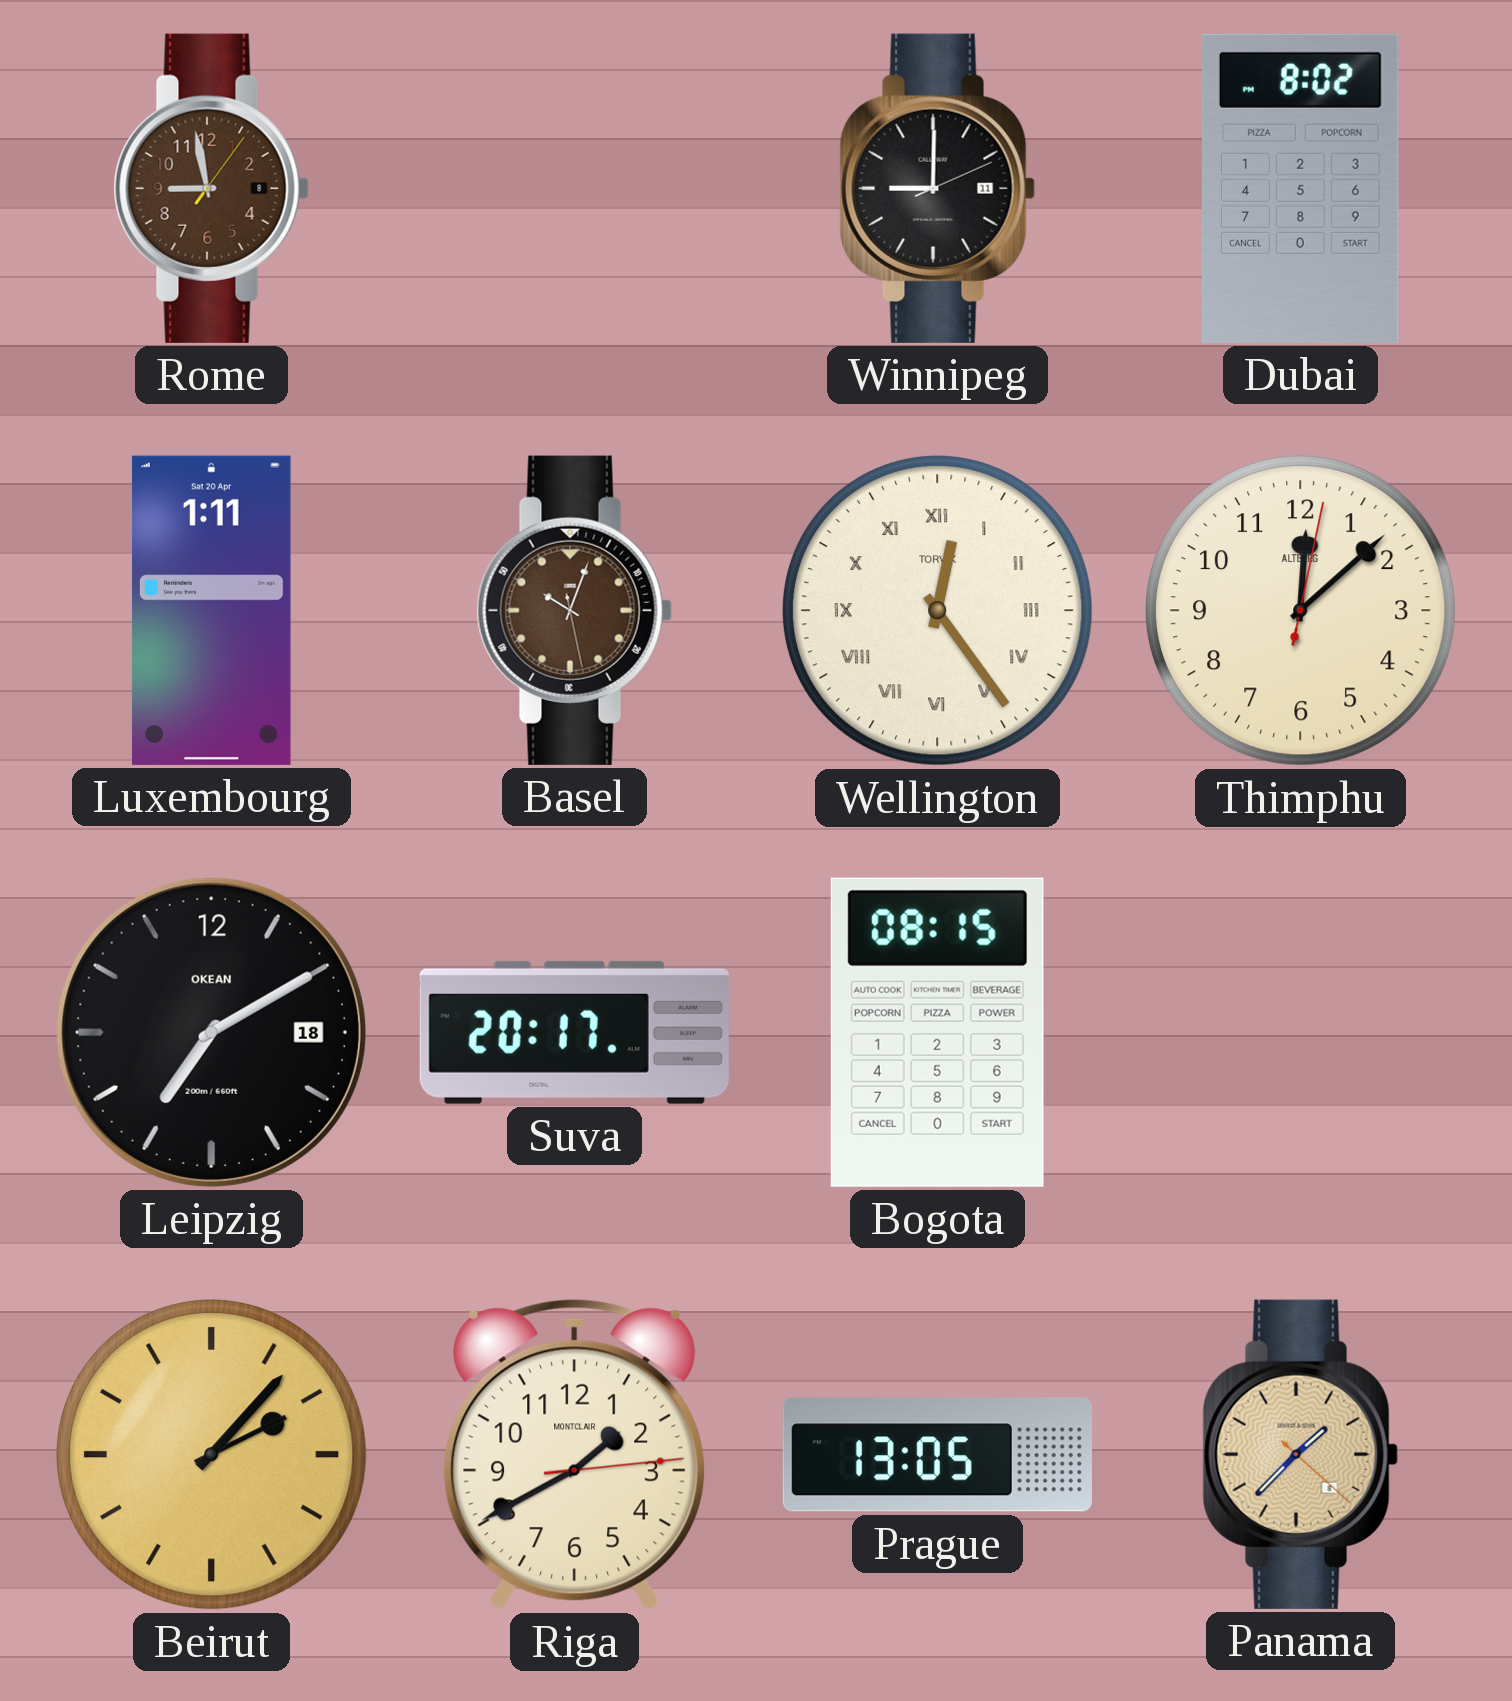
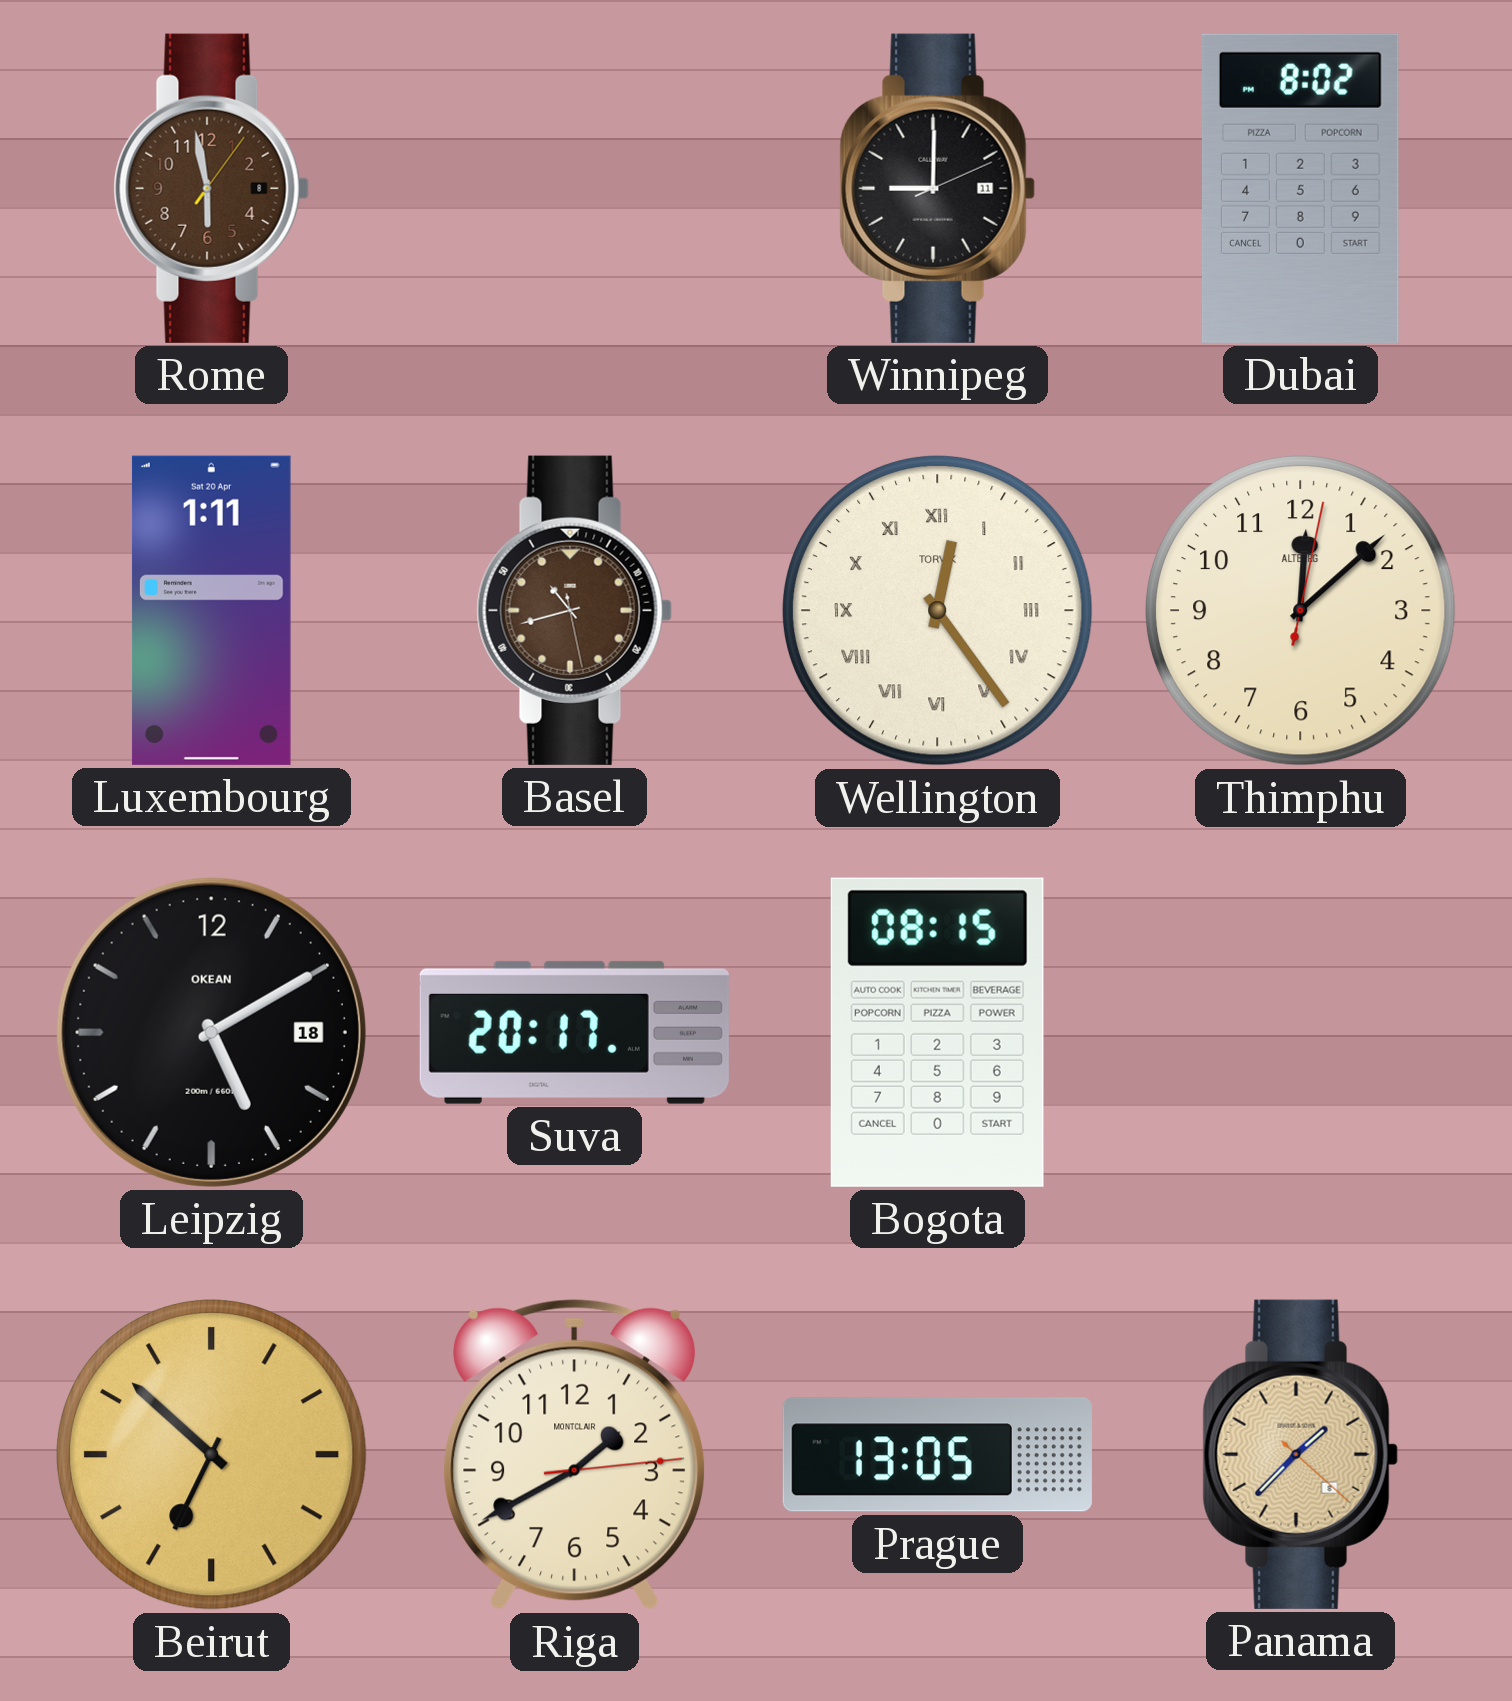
Rome: 8:58 -> 5:58 (211, 188)
Basel: 10:03 -> 10:42 (574, 610)
Leipzig: 7:10 -> 5:10 (211, 1032)
Beirut: 2:07 -> 6:52 (211, 1454)
